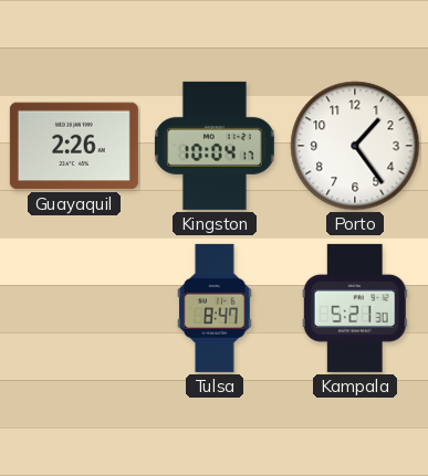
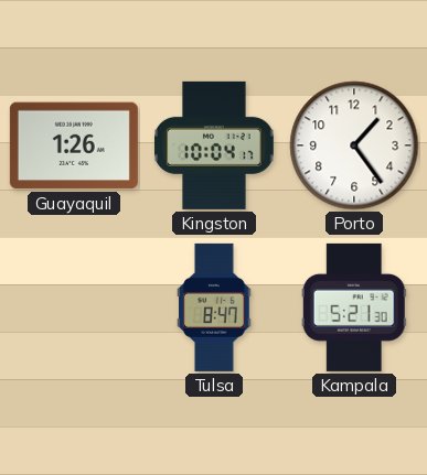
Guayaquil: 2:26 -> 1:26 (74, 145)
